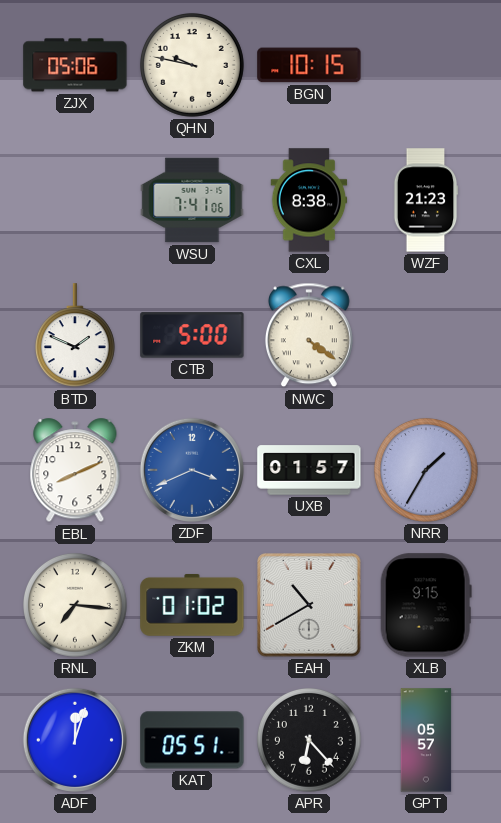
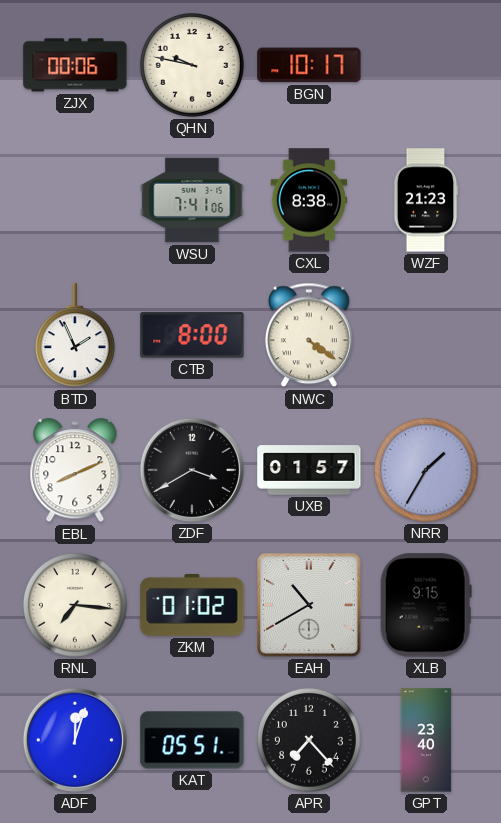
ZJX: 05:06 -> 00:06 (75, 65)
BGN: 10:15 -> 10:17 (309, 65)
BTD: 1:49 -> 1:56 (75, 336)
CTB: 5:00 -> 8:00 (192, 335)
ZDF: 3:41 -> 3:40 (192, 470)
ZDF dial: blue -> black (192, 470)
APR: 6:23 -> 7:23 (309, 740)
GPT: 05:57 -> 23:40 (426, 740)
